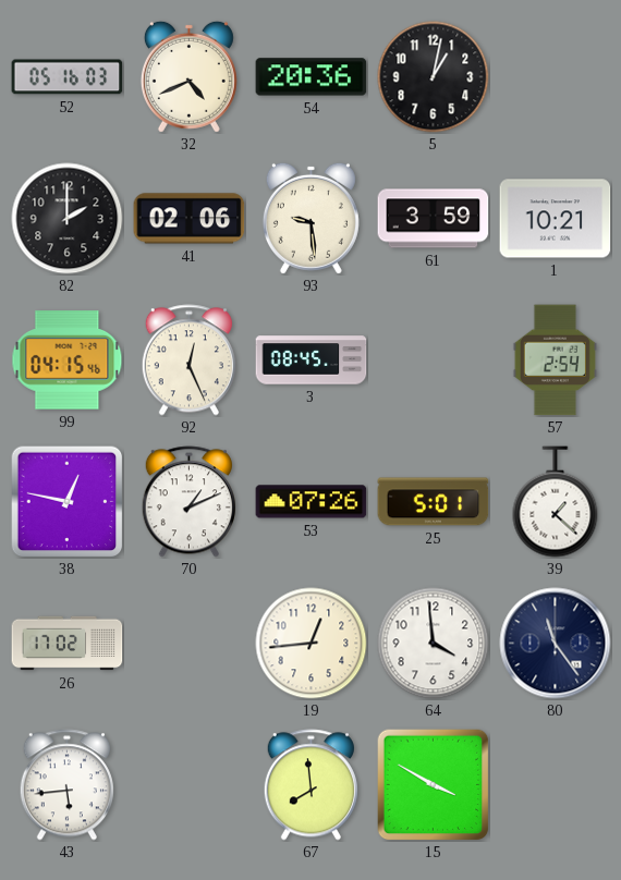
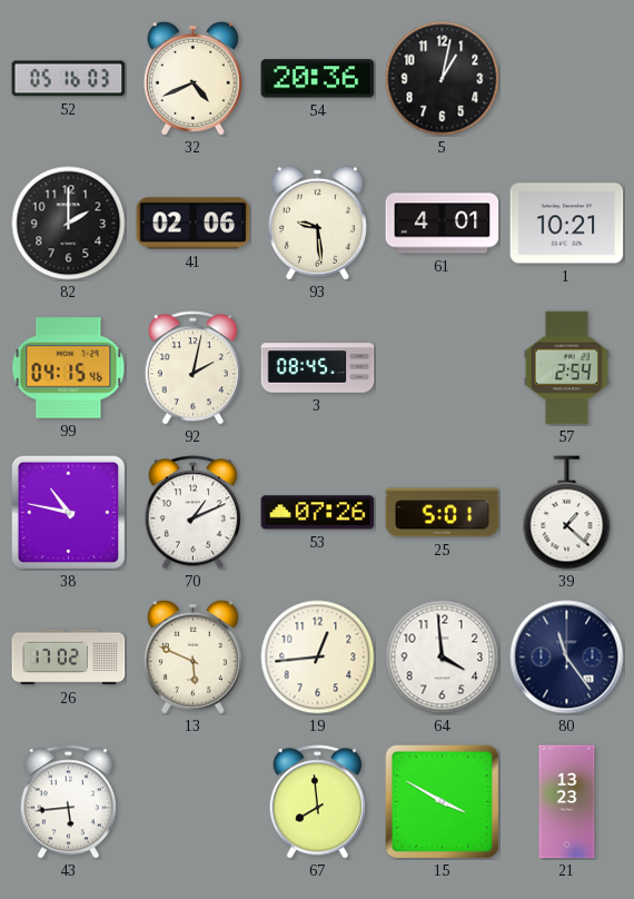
61: 3:59 -> 4:01 (443, 224)
92: 12:26 -> 2:02 (192, 368)
38: 12:47 -> 10:47 (68, 512)
13: none -> 5:49 (192, 656)
21: none -> 13:23 (567, 802)
